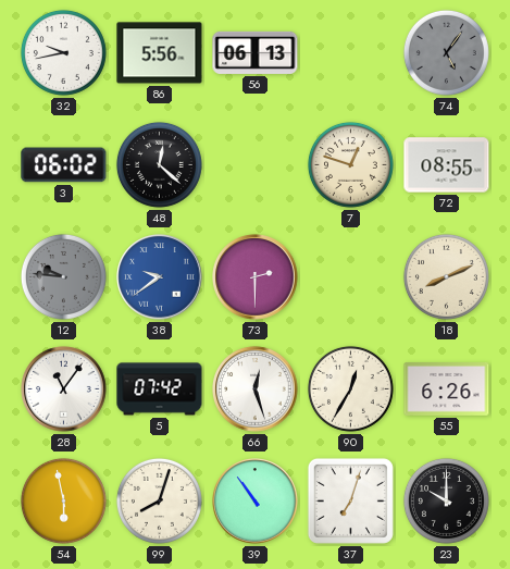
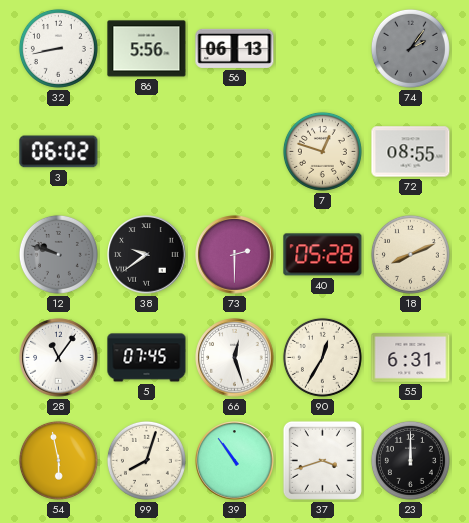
32: 9:43 -> 8:43 (58, 48)
74: 5:06 -> 2:06 (410, 48)
48: 12:22 -> none (159, 164)
12: 9:46 -> 9:48 (58, 254)
38 dial: blue -> black (147, 255)
40: none -> 05:28 (323, 255)
5: 07:42 -> 07:45 (147, 358)
55: 6:26 -> 6:31 (411, 358)
37: 7:03 -> 3:42 (322, 460)
23: 10:00 -> 12:00 (410, 460)
